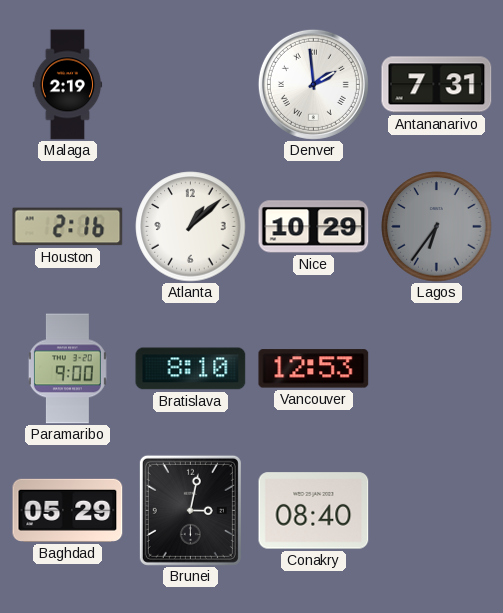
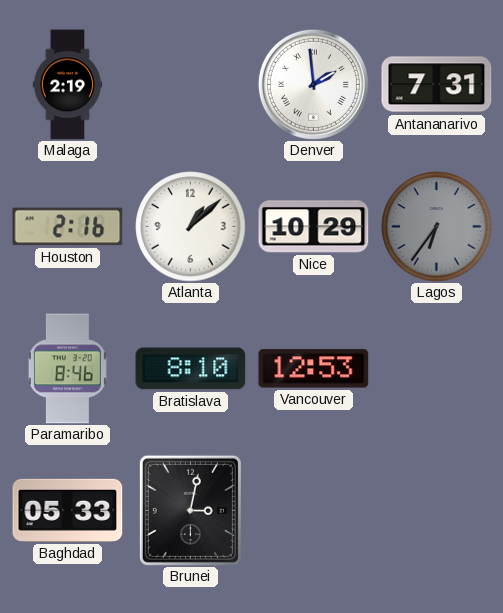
Paramaribo: 9:00 -> 8:46 (67, 369)
Baghdad: 05:29 -> 05:33 (68, 510)
Conakry: 08:40 -> none (314, 511)
